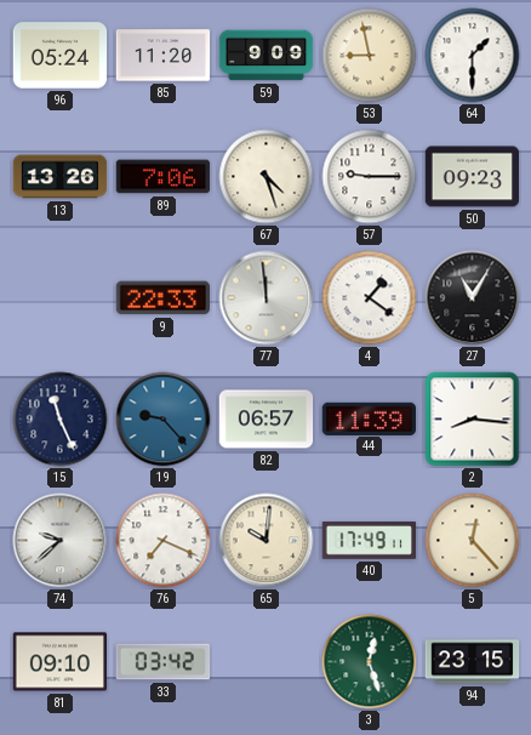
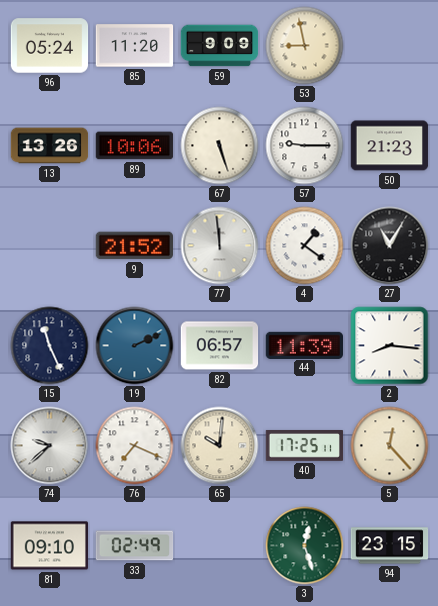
64: 1:30 -> none (473, 56)
89: 7:06 -> 10:06 (135, 146)
67: 4:27 -> 5:27 (220, 146)
50: 09:23 -> 21:23 (390, 146)
9: 22:33 -> 21:52 (134, 246)
19: 9:23 -> 2:11 (135, 346)
40: 17:49 -> 17:25 (305, 445)
33: 03:42 -> 02:49 (135, 546)
